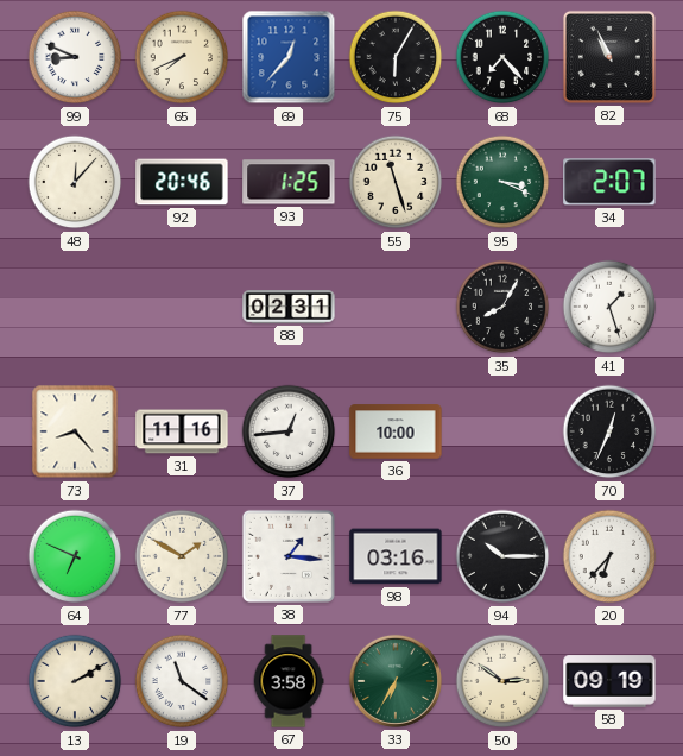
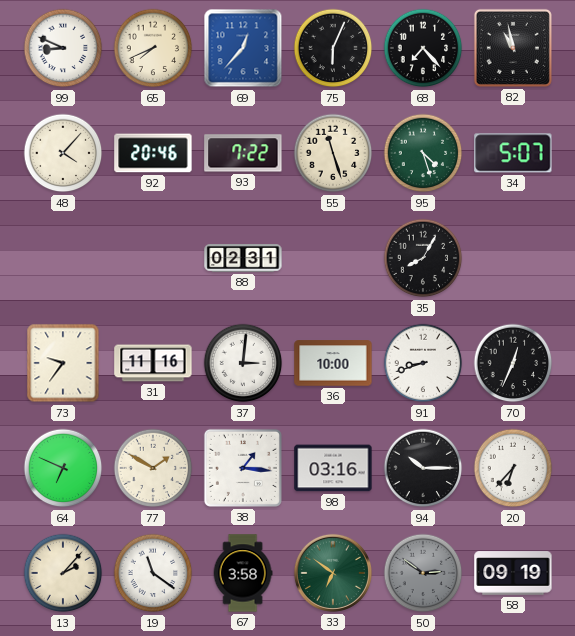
75: 6:05 -> 6:04 (333, 48)
82: 10:56 -> 10:58 (513, 48)
48: 12:07 -> 4:07 (63, 153)
93: 1:25 -> 7:22 (243, 153)
95: 3:19 -> 4:27 (423, 153)
34: 2:07 -> 5:07 (513, 153)
41: 1:27 -> none (609, 307)
73: 8:23 -> 9:36 (63, 363)
37: 12:44 -> 3:01 (243, 363)
91: none -> 8:42 (423, 363)
13: 2:10 -> 2:07 (63, 573)
33: 6:35 -> 6:51 (333, 573)
50 dial: cream -> grey (423, 573)
